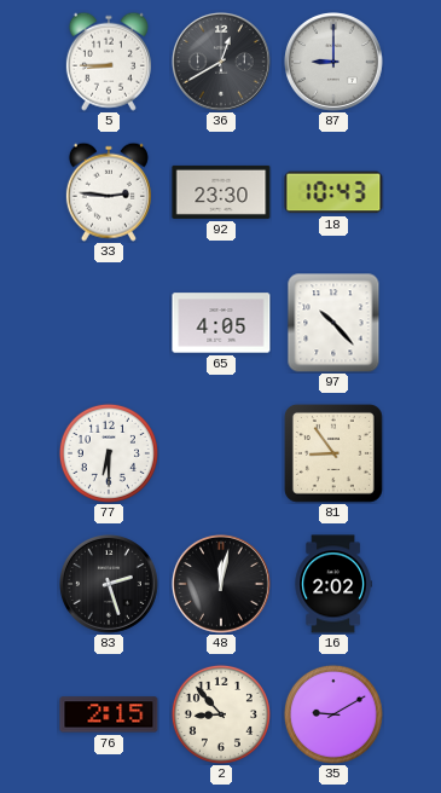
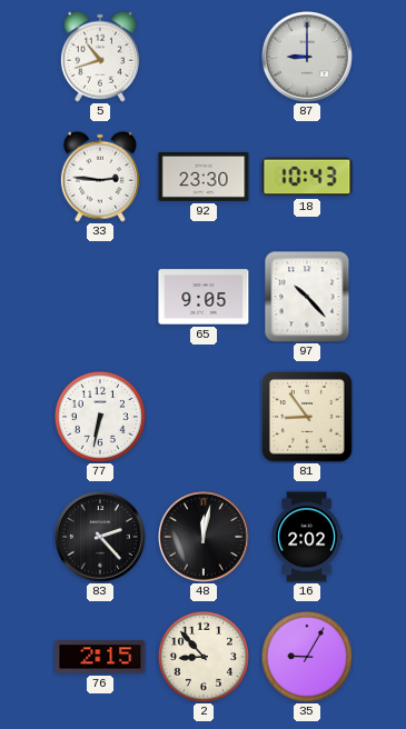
5: 8:45 -> 10:42 (100, 57)
36: 12:40 -> none (222, 63)
65: 4:05 -> 9:05 (204, 297)
77: 6:30 -> 6:32 (100, 417)
83: 2:27 -> 2:23 (101, 538)
35: 9:10 -> 9:05 (307, 657)
